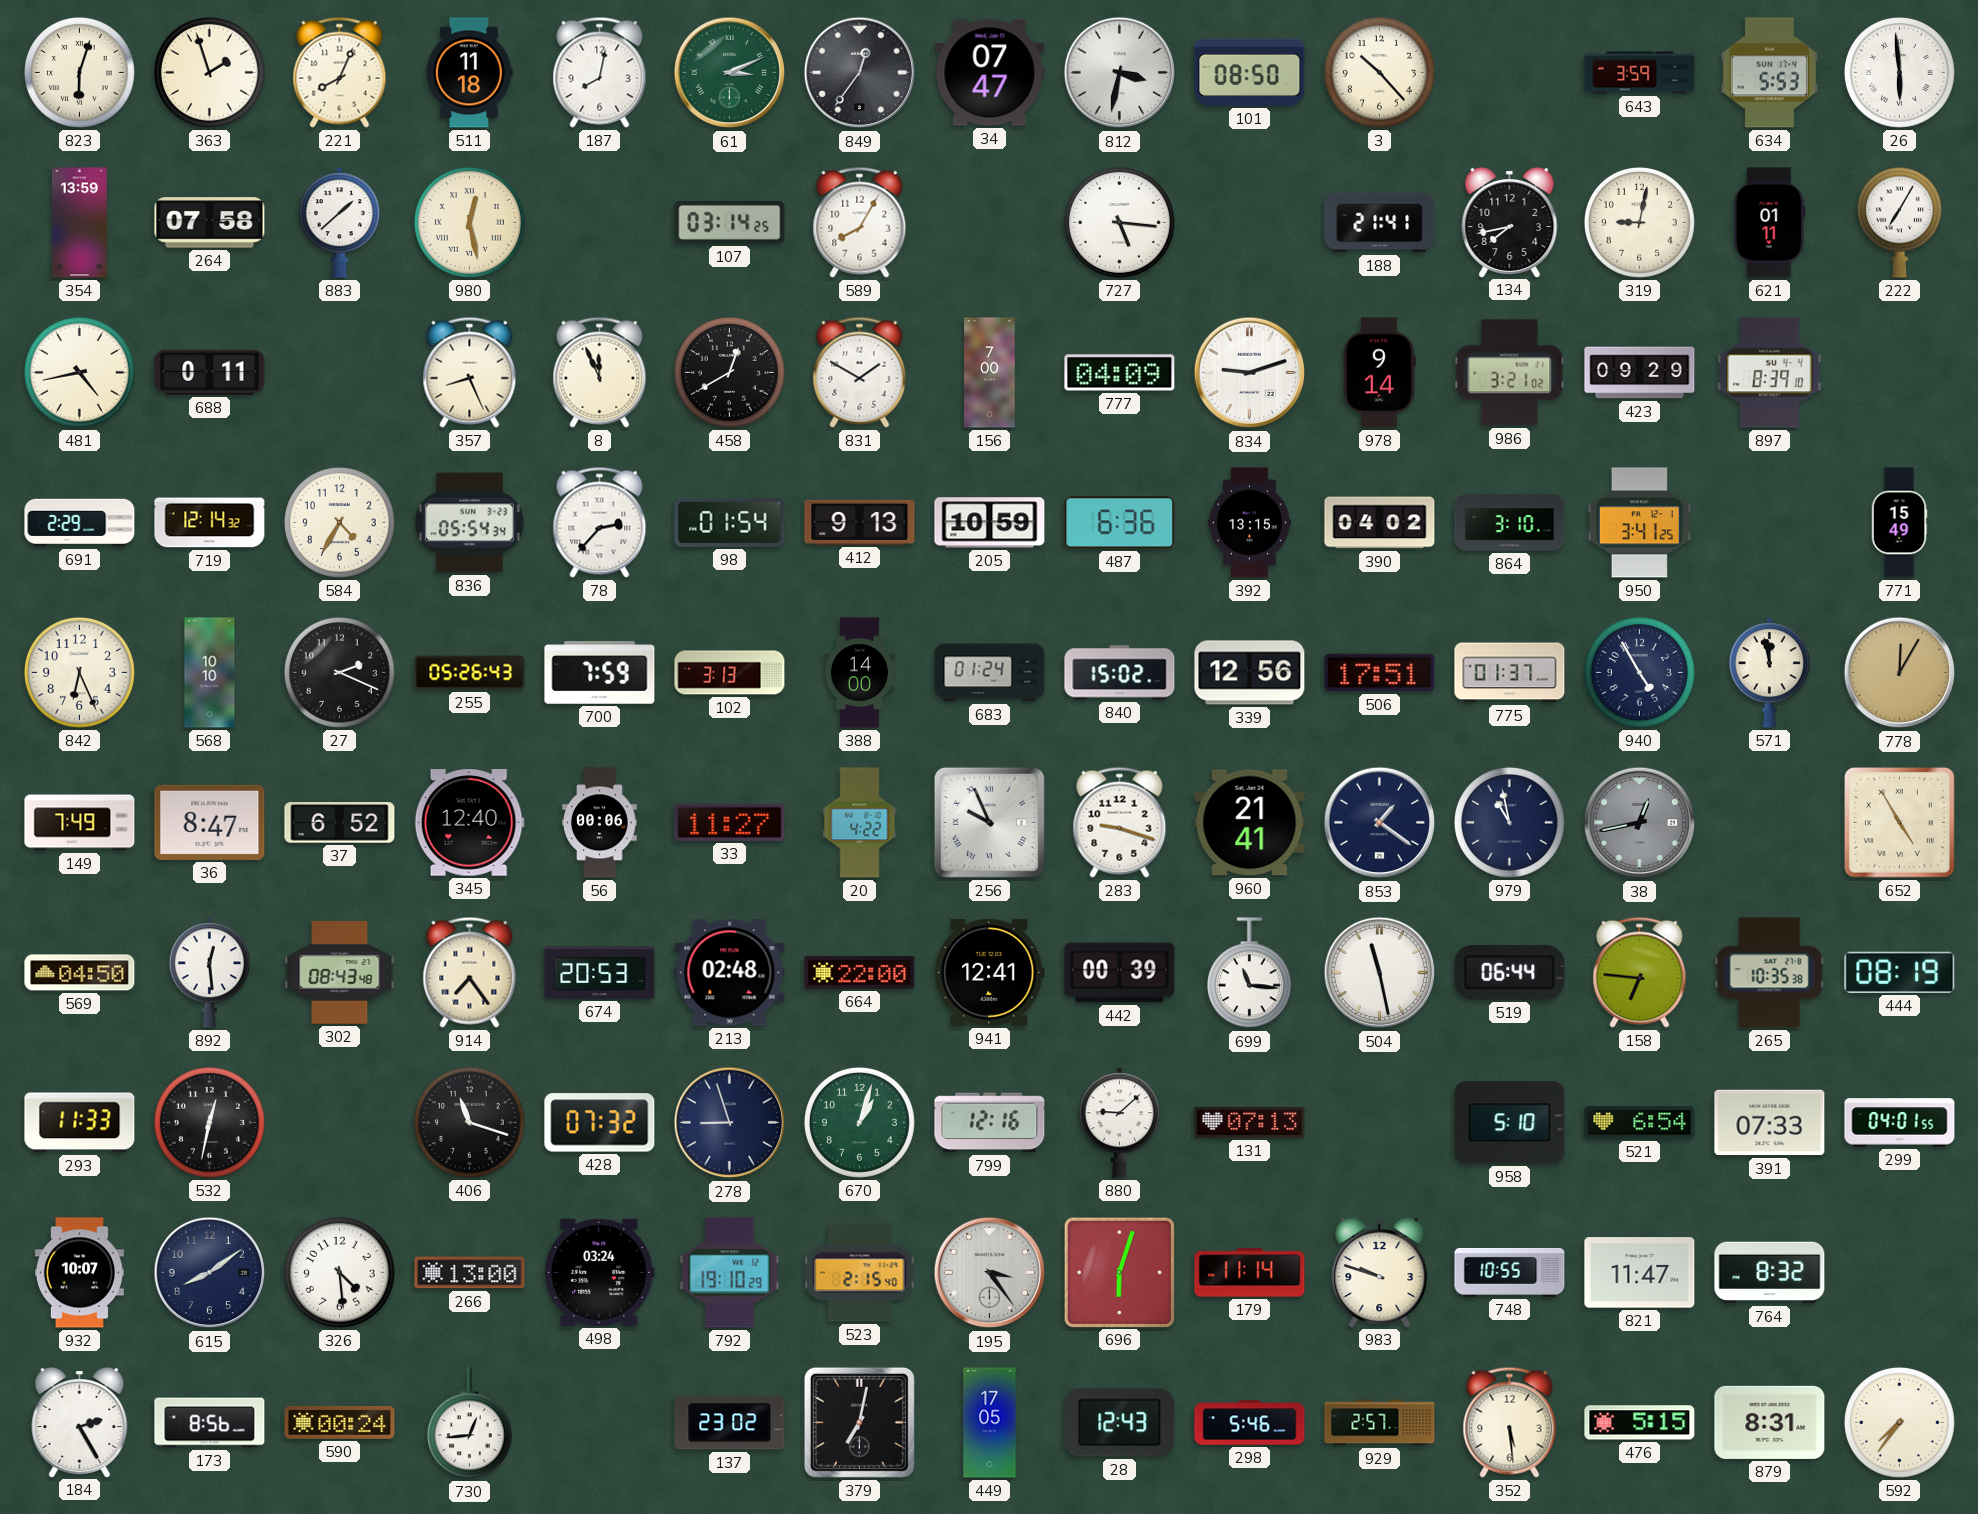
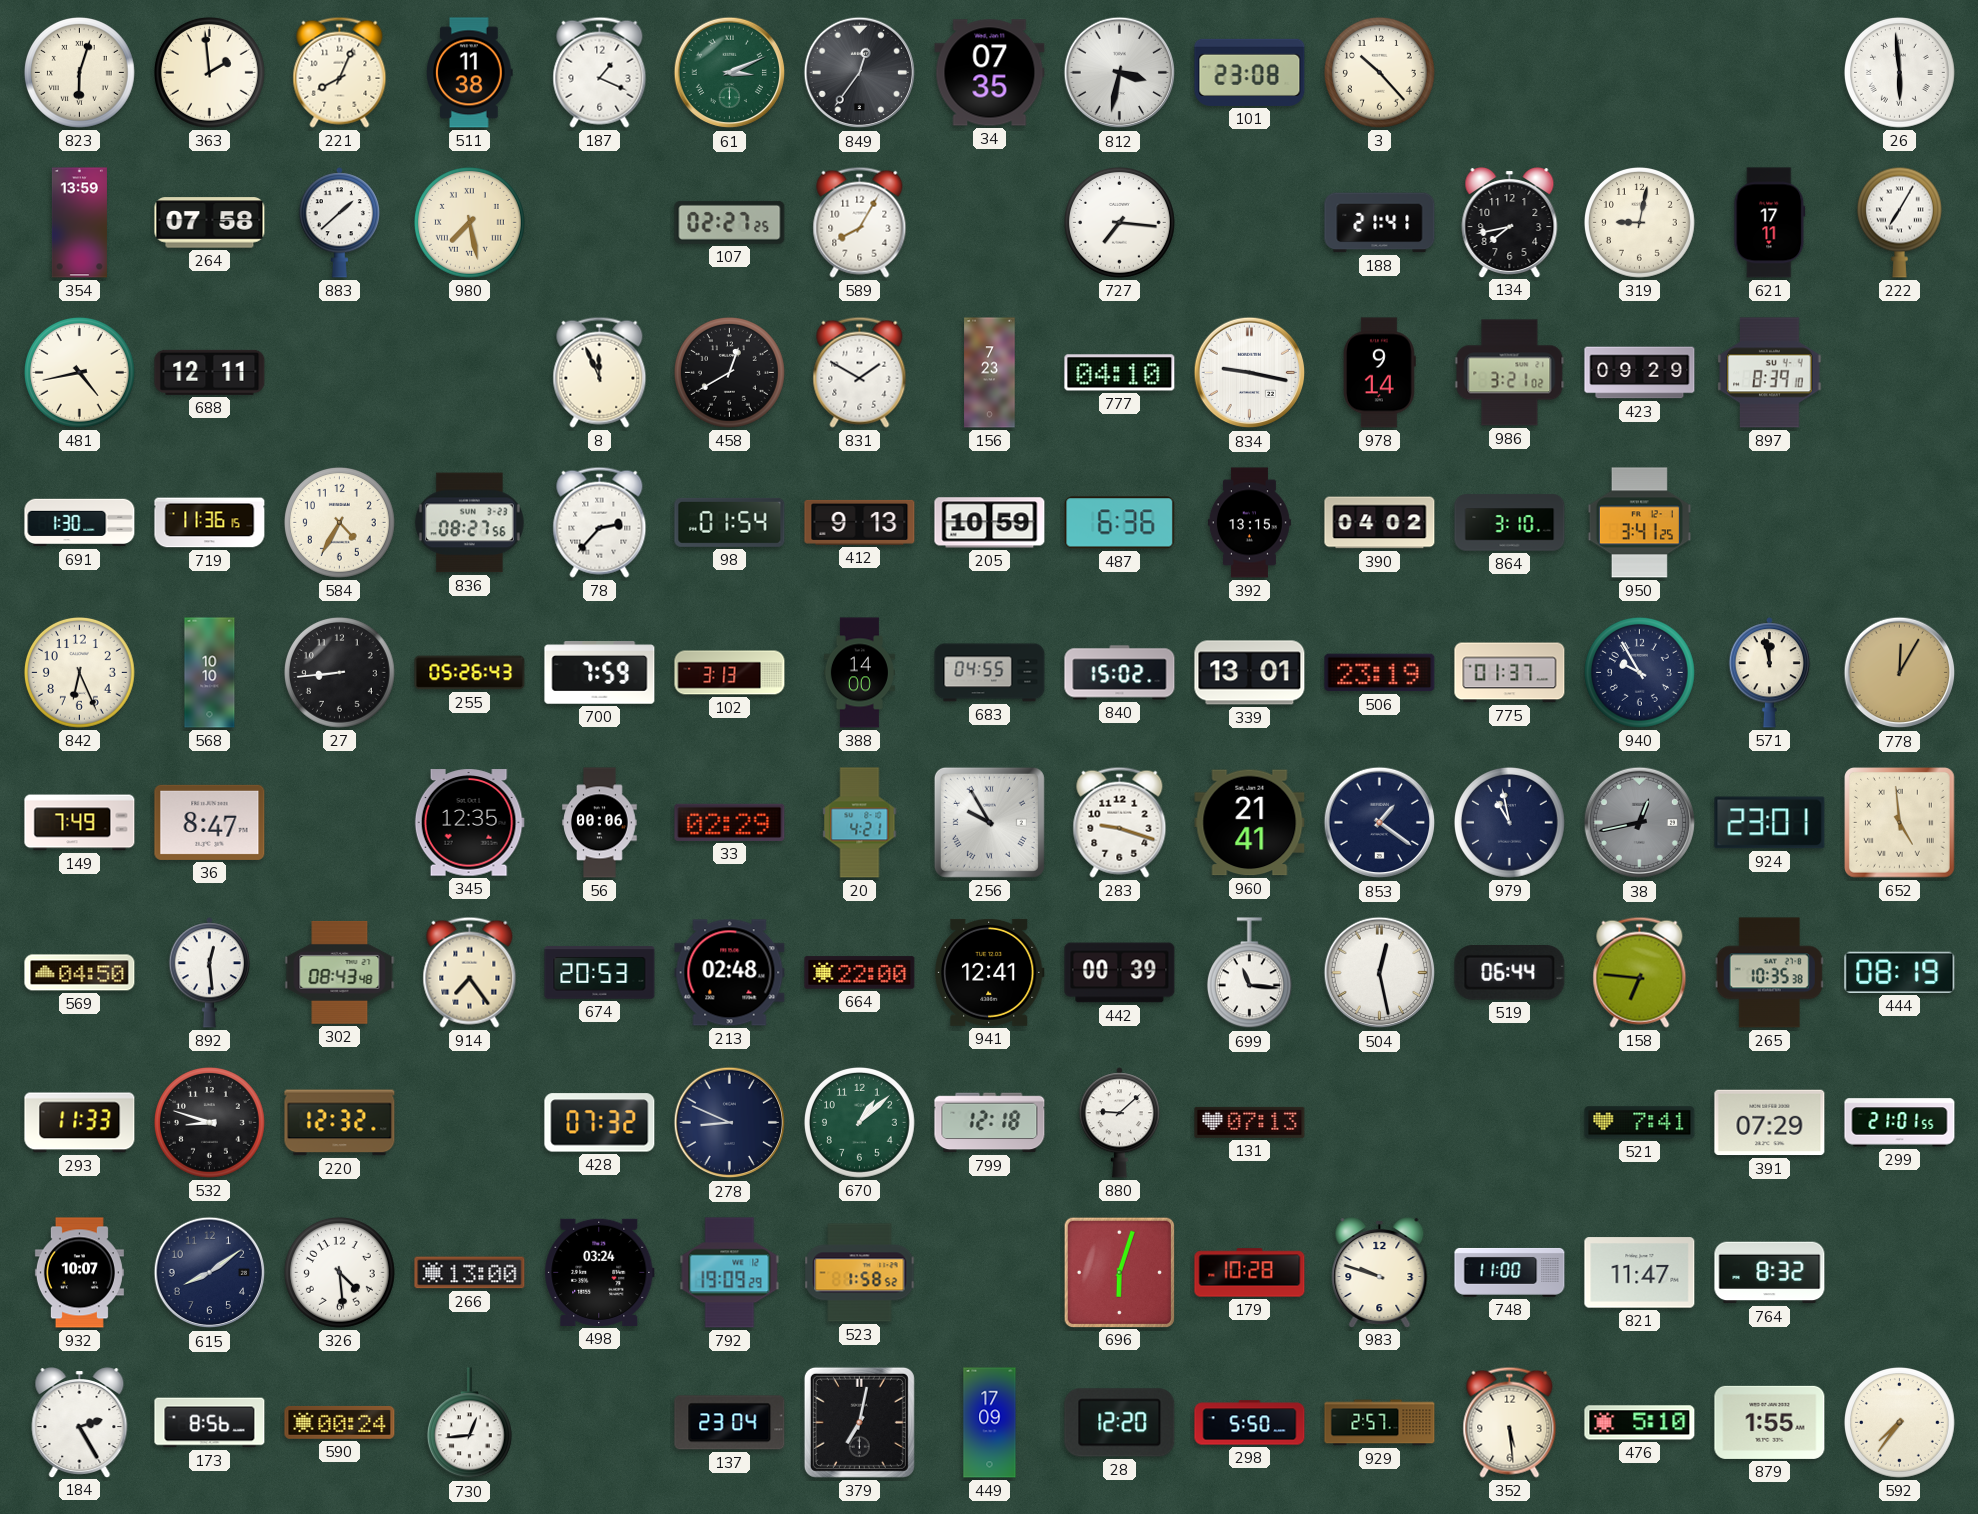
363: 1:57 -> 1:59 (209, 72)
511: 11:18 -> 11:38 (470, 73)
187: 8:02 -> 1:19 (600, 72)
34: 07:47 -> 07:35 (990, 73)
101: 08:50 -> 23:08 (1250, 72)
643: 3:59 -> none (1640, 73)
634: 5:53 -> none (1769, 73)
980: 12:28 -> 7:28 (469, 222)
107: 03:14 -> 02:27 (730, 222)
727: 5:16 -> 7:16 (1119, 222)
621: 01:11 -> 17:11 (1770, 223)
688: 0:11 -> 12:11 (210, 372)
357: 8:26 -> none (470, 372)
156: 7:00 -> 7:23 (990, 373)
777: 04:09 -> 04:10 (1120, 373)
834: 9:12 -> 9:17 (1250, 373)
691: 2:29 -> 1:30 (80, 523)
719: 12:14 -> 11:36 (210, 523)
836: 05:54 -> 08:27 (469, 523)
771: 15:49 -> none (1899, 523)
27: 2:19 -> 8:44 (339, 672)
683: 01:24 -> 04:55 (990, 673)
339: 12:56 -> 13:01 (1250, 673)
506: 17:51 -> 23:19 (1380, 673)
940: 4:55 -> 9:55 (1639, 672)
37: 6:52 -> none (340, 823)
345: 12:40 -> 12:35 (469, 823)
33: 11:27 -> 02:29 (730, 822)
20: 4:22 -> 4:21 (860, 823)
256: 9:56 -> 9:55 (989, 822)
924: none -> 23:01 (1770, 823)
652: 4:55 -> 4:59 (1900, 823)
504: 11:28 -> 12:28 (1380, 973)
532: 12:32 -> 8:48 (209, 1122)
220: none -> 12:32 (340, 1123)
406: 11:18 -> none (469, 1122)
278: 8:57 -> 8:49 (730, 1123)
670: 1:03 -> 1:08 (859, 1122)
799: 12:16 -> 12:18 (990, 1123)
958: 5:10 -> none (1510, 1123)
521: 6:54 -> 7:41 (1640, 1123)
391: 07:33 -> 07:29 (1770, 1123)
299: 04:01 -> 21:01 (1900, 1123)
792: 19:10 -> 19:09 (730, 1273)
523: 2:15 -> 1:58 (860, 1273)
195: 3:24 -> none (990, 1273)
179: 11:14 -> 10:28 (1250, 1273)
748: 10:55 -> 11:00 (1510, 1272)
137: 23:02 -> 23:04 (730, 1423)
449: 17:05 -> 17:09 (990, 1423)
28: 12:43 -> 12:20 (1120, 1423)
298: 5:46 -> 5:50 (1250, 1423)
476: 5:15 -> 5:10 (1640, 1423)
879: 8:31 -> 1:55 (1770, 1422)
